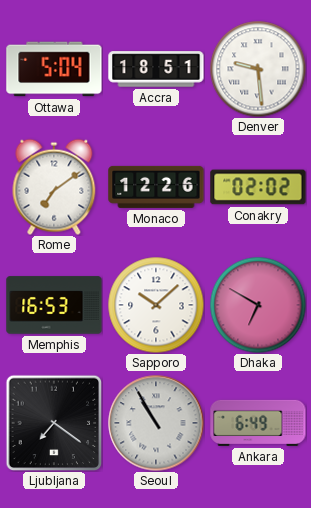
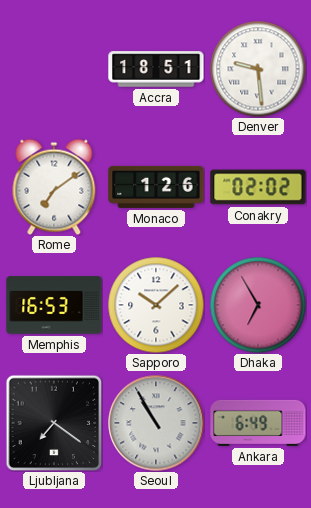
Ottawa: 5:04 -> none (54, 69)
Monaco: 12:26 -> 1:26 (156, 187)
Dhaka: 6:50 -> 6:55 (258, 305)
